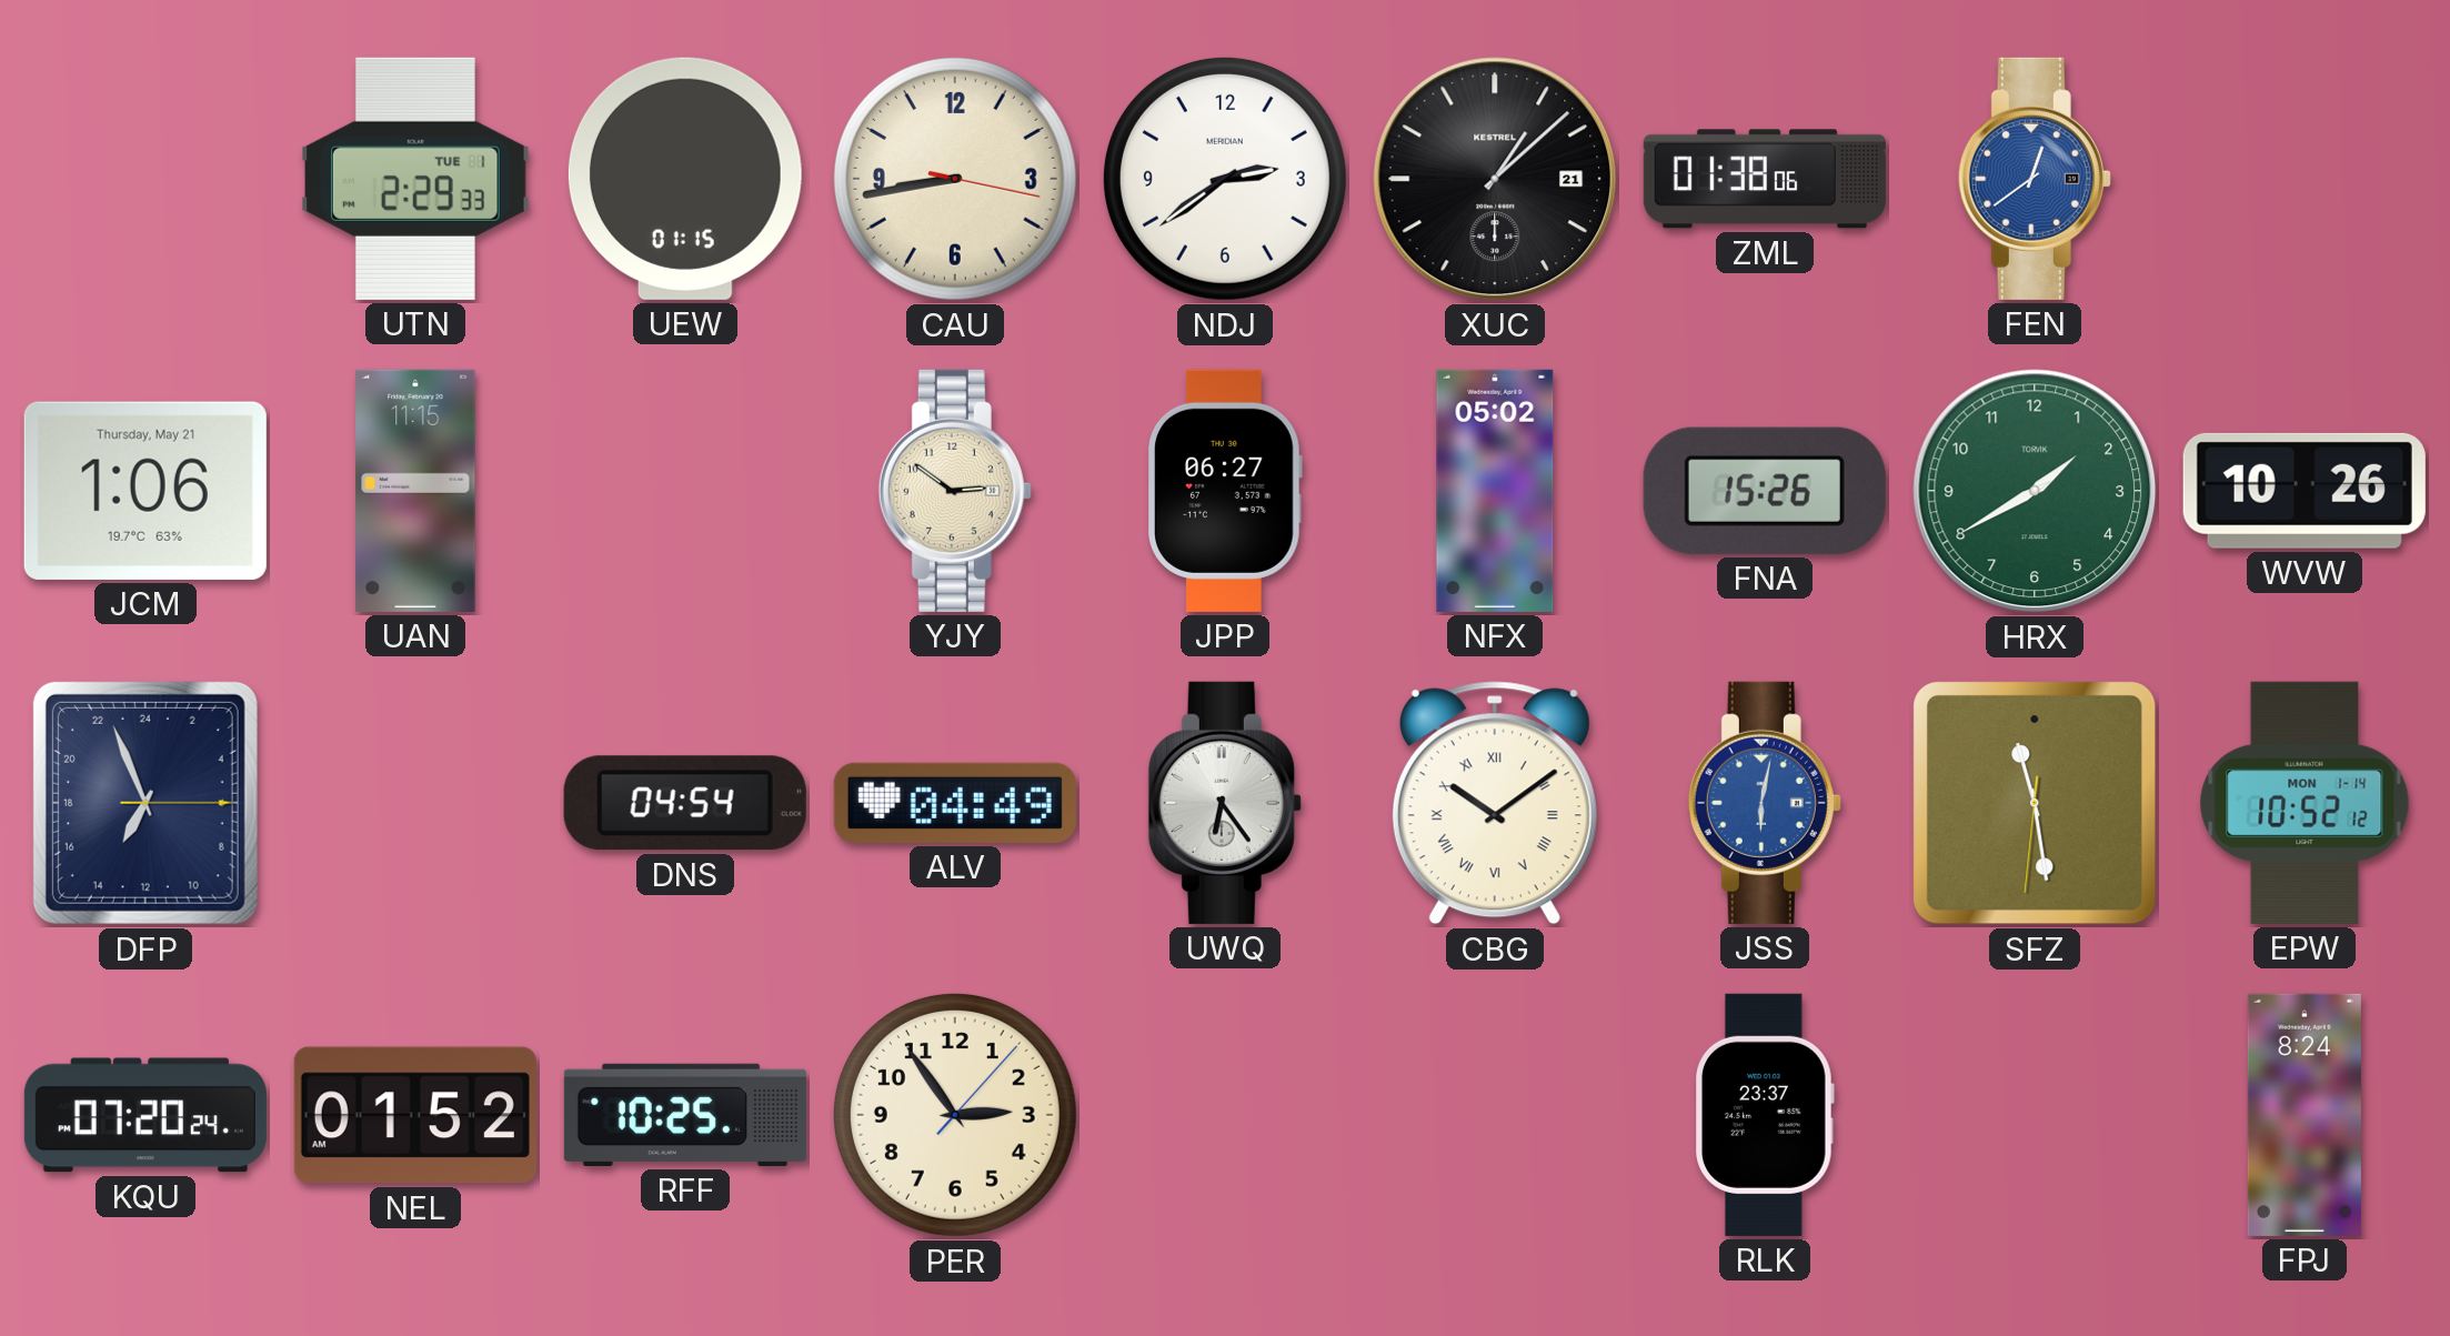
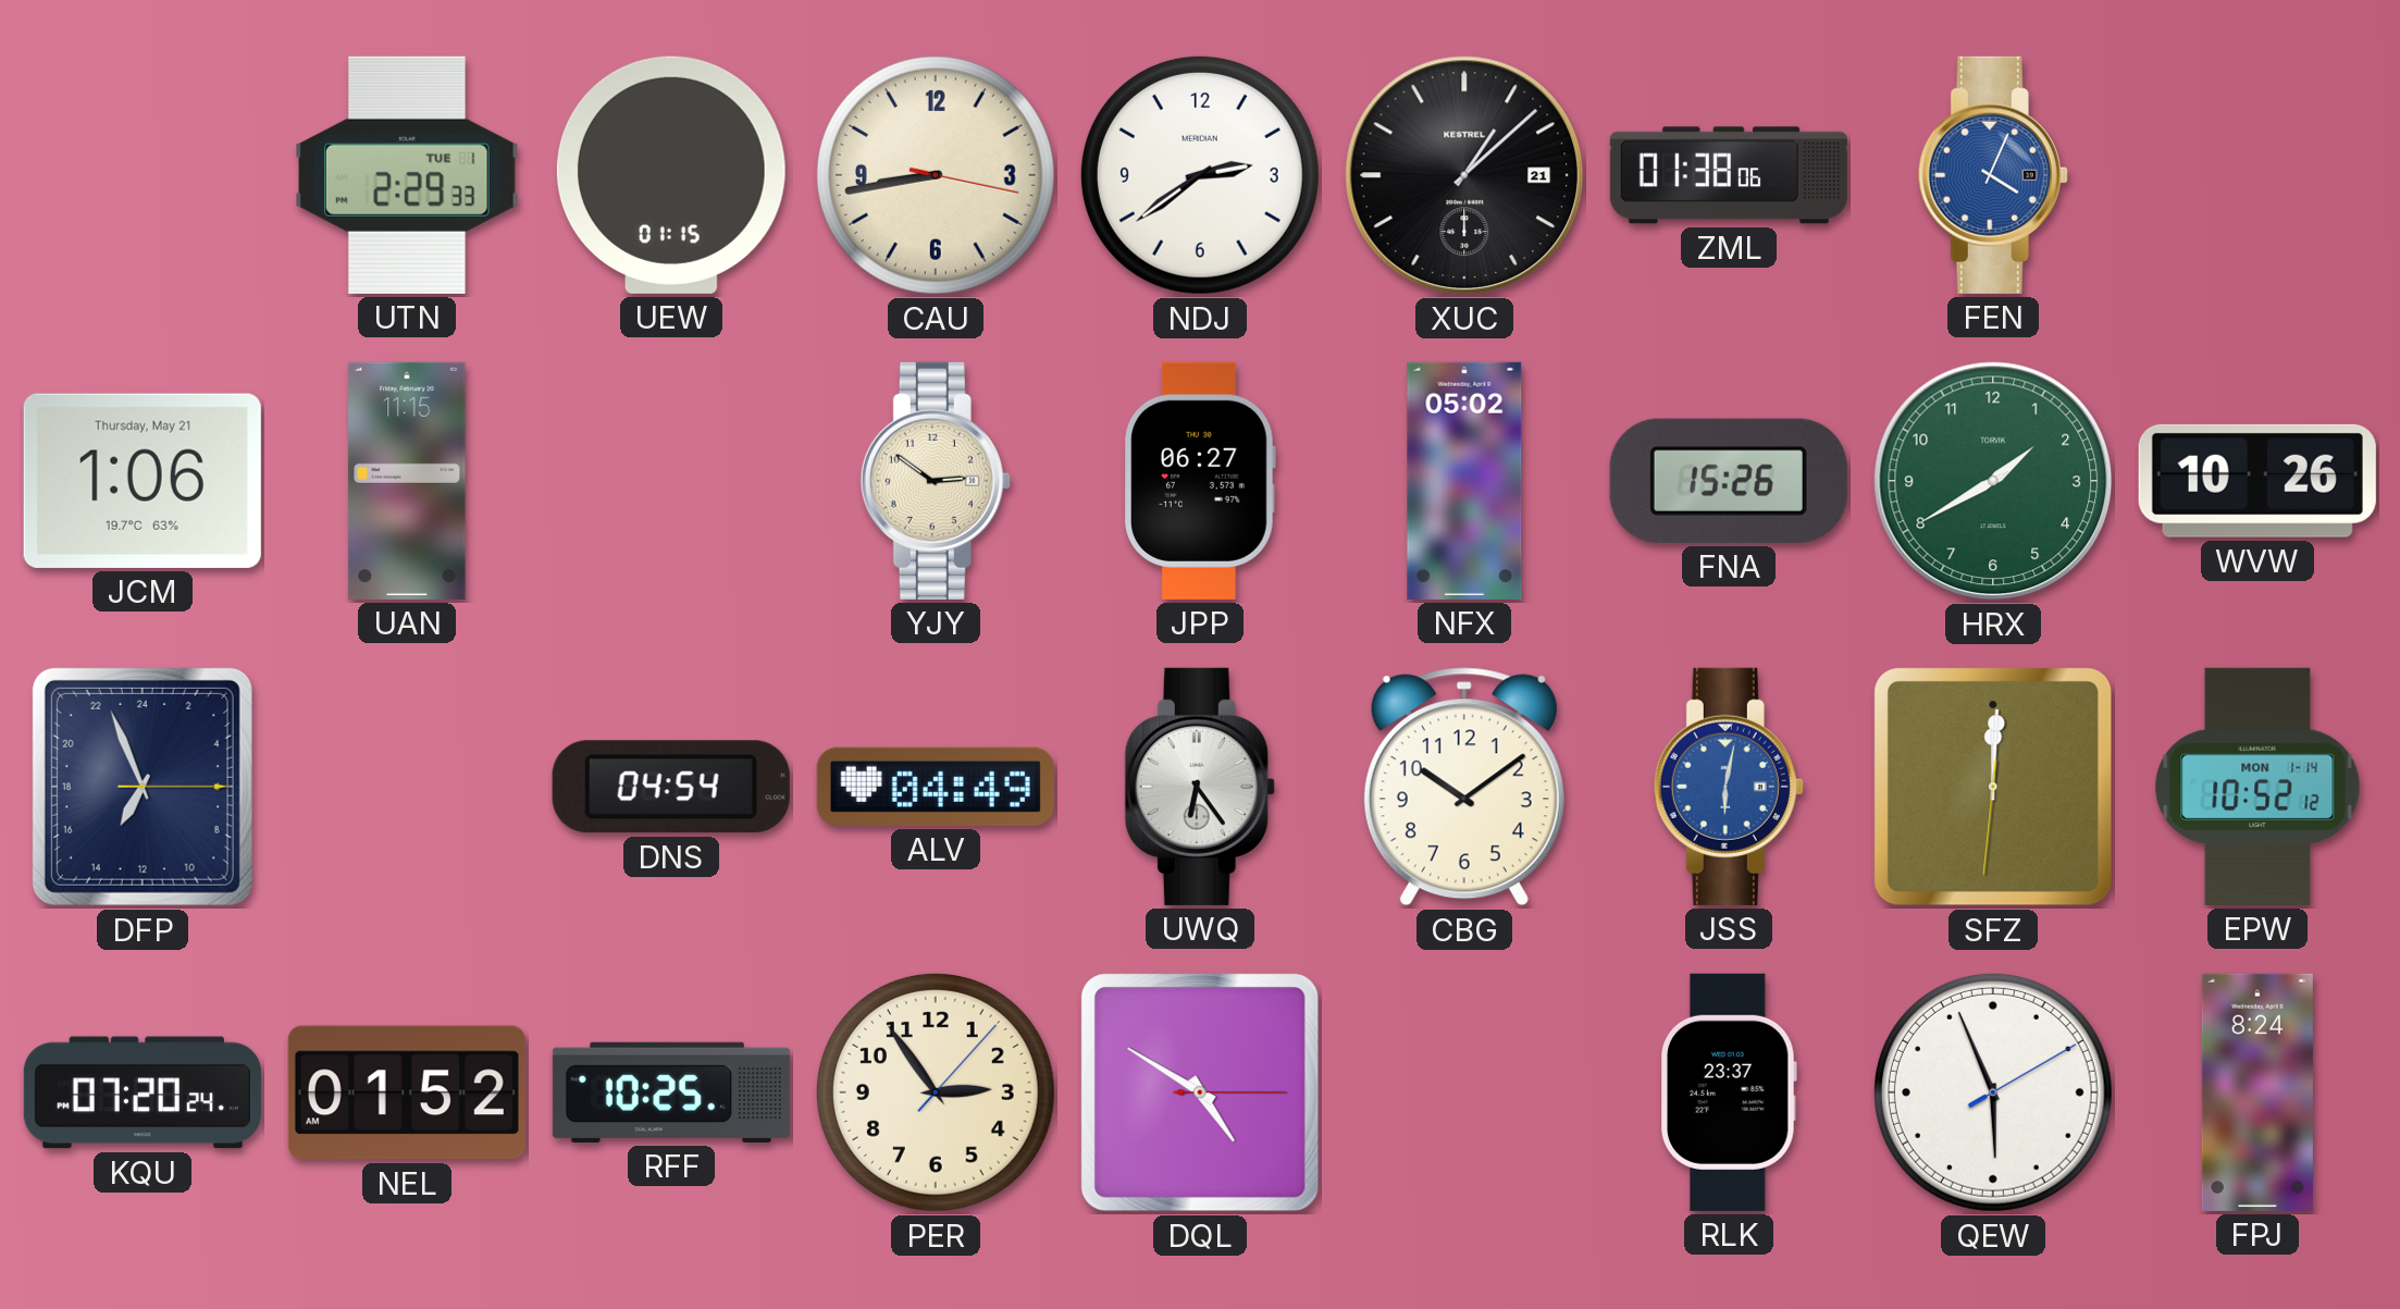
FEN: 12:39 -> 4:04 (1993, 175)
CBG numerals: Roman -> Arabic (1464, 787)
SFZ: 11:28 -> 12:00 (1993, 787)
DQL: none -> 4:50 (1200, 1092)
QEW: none -> 5:56 (1993, 1092)
